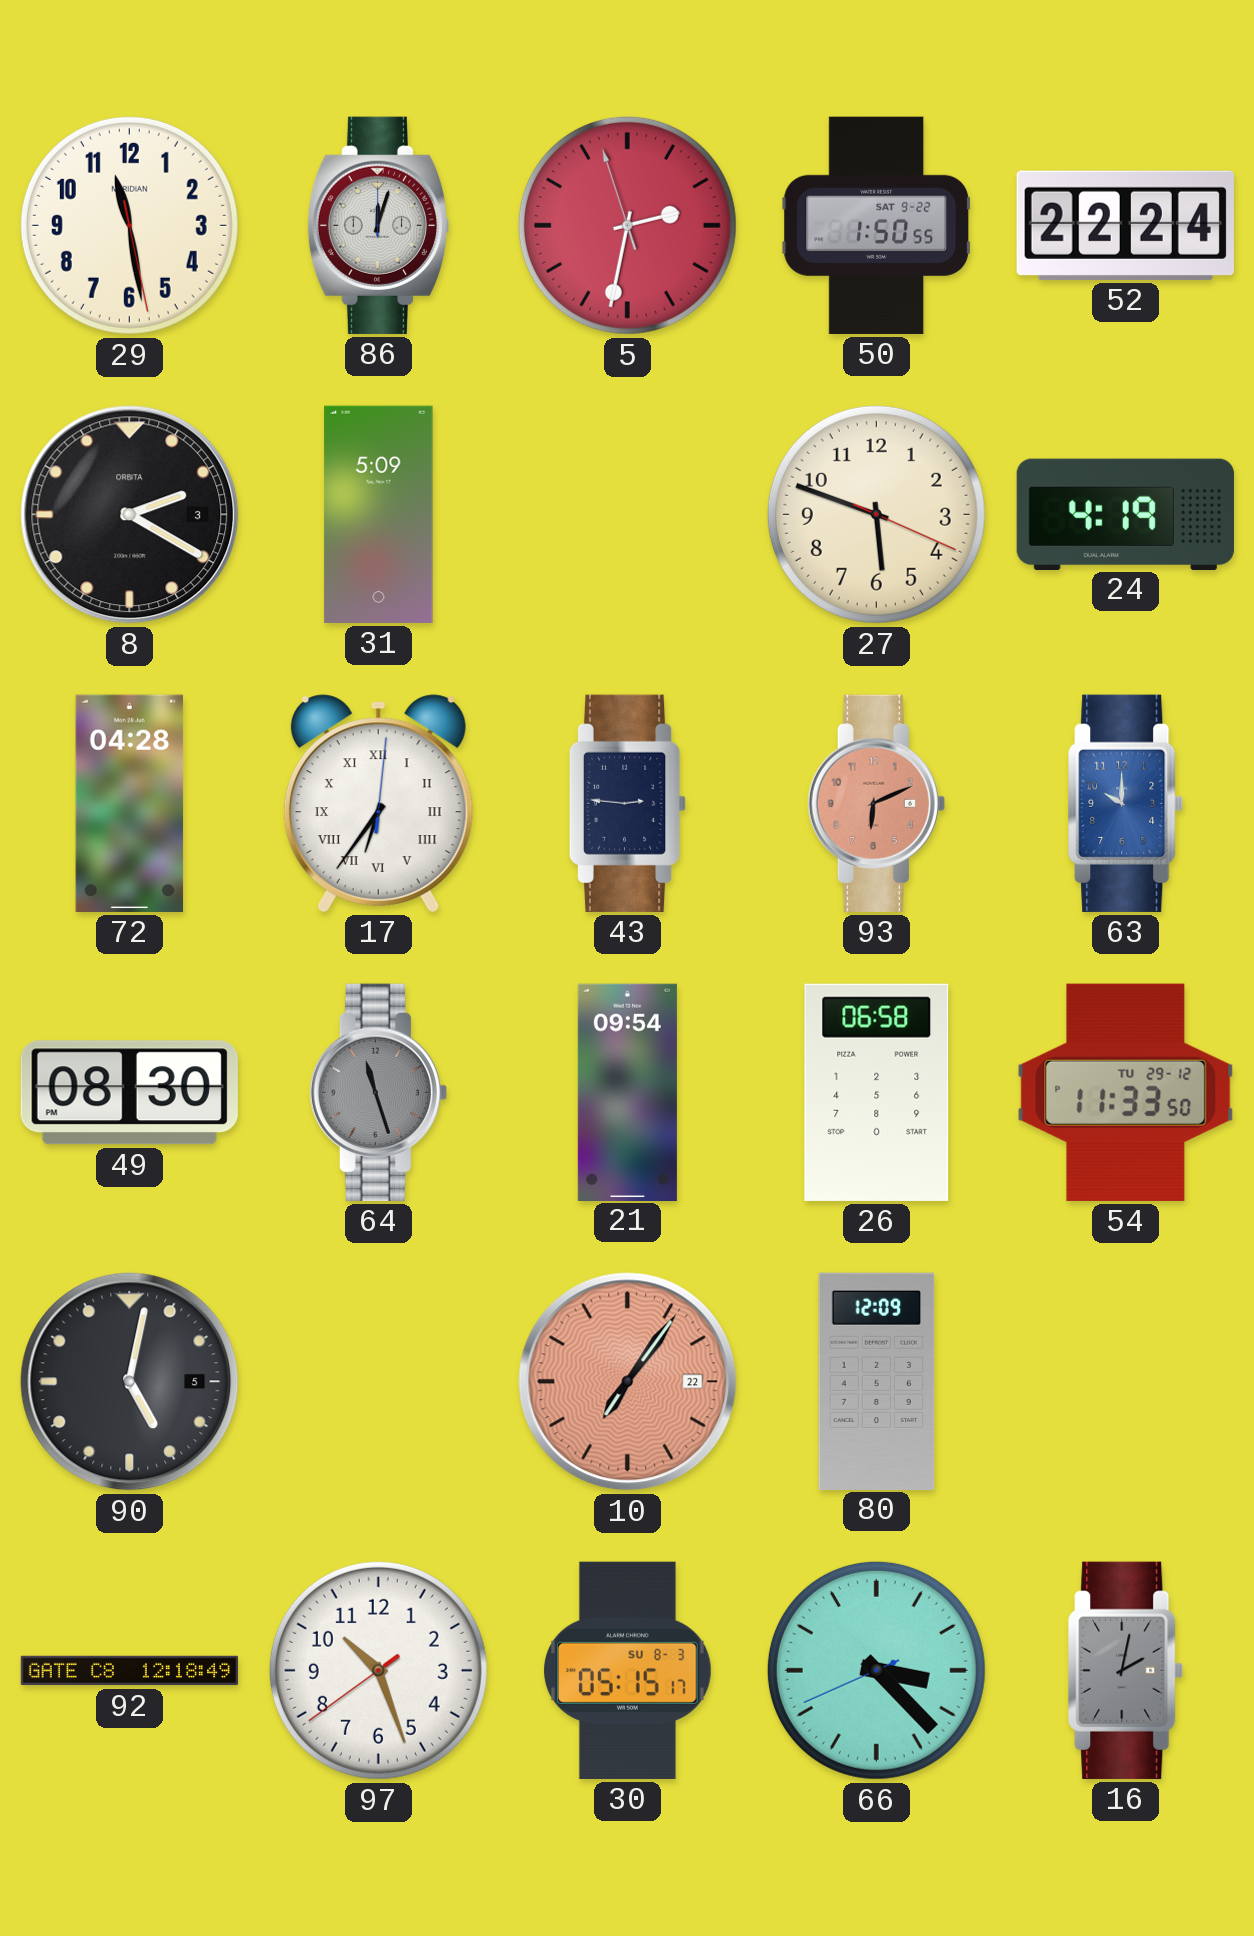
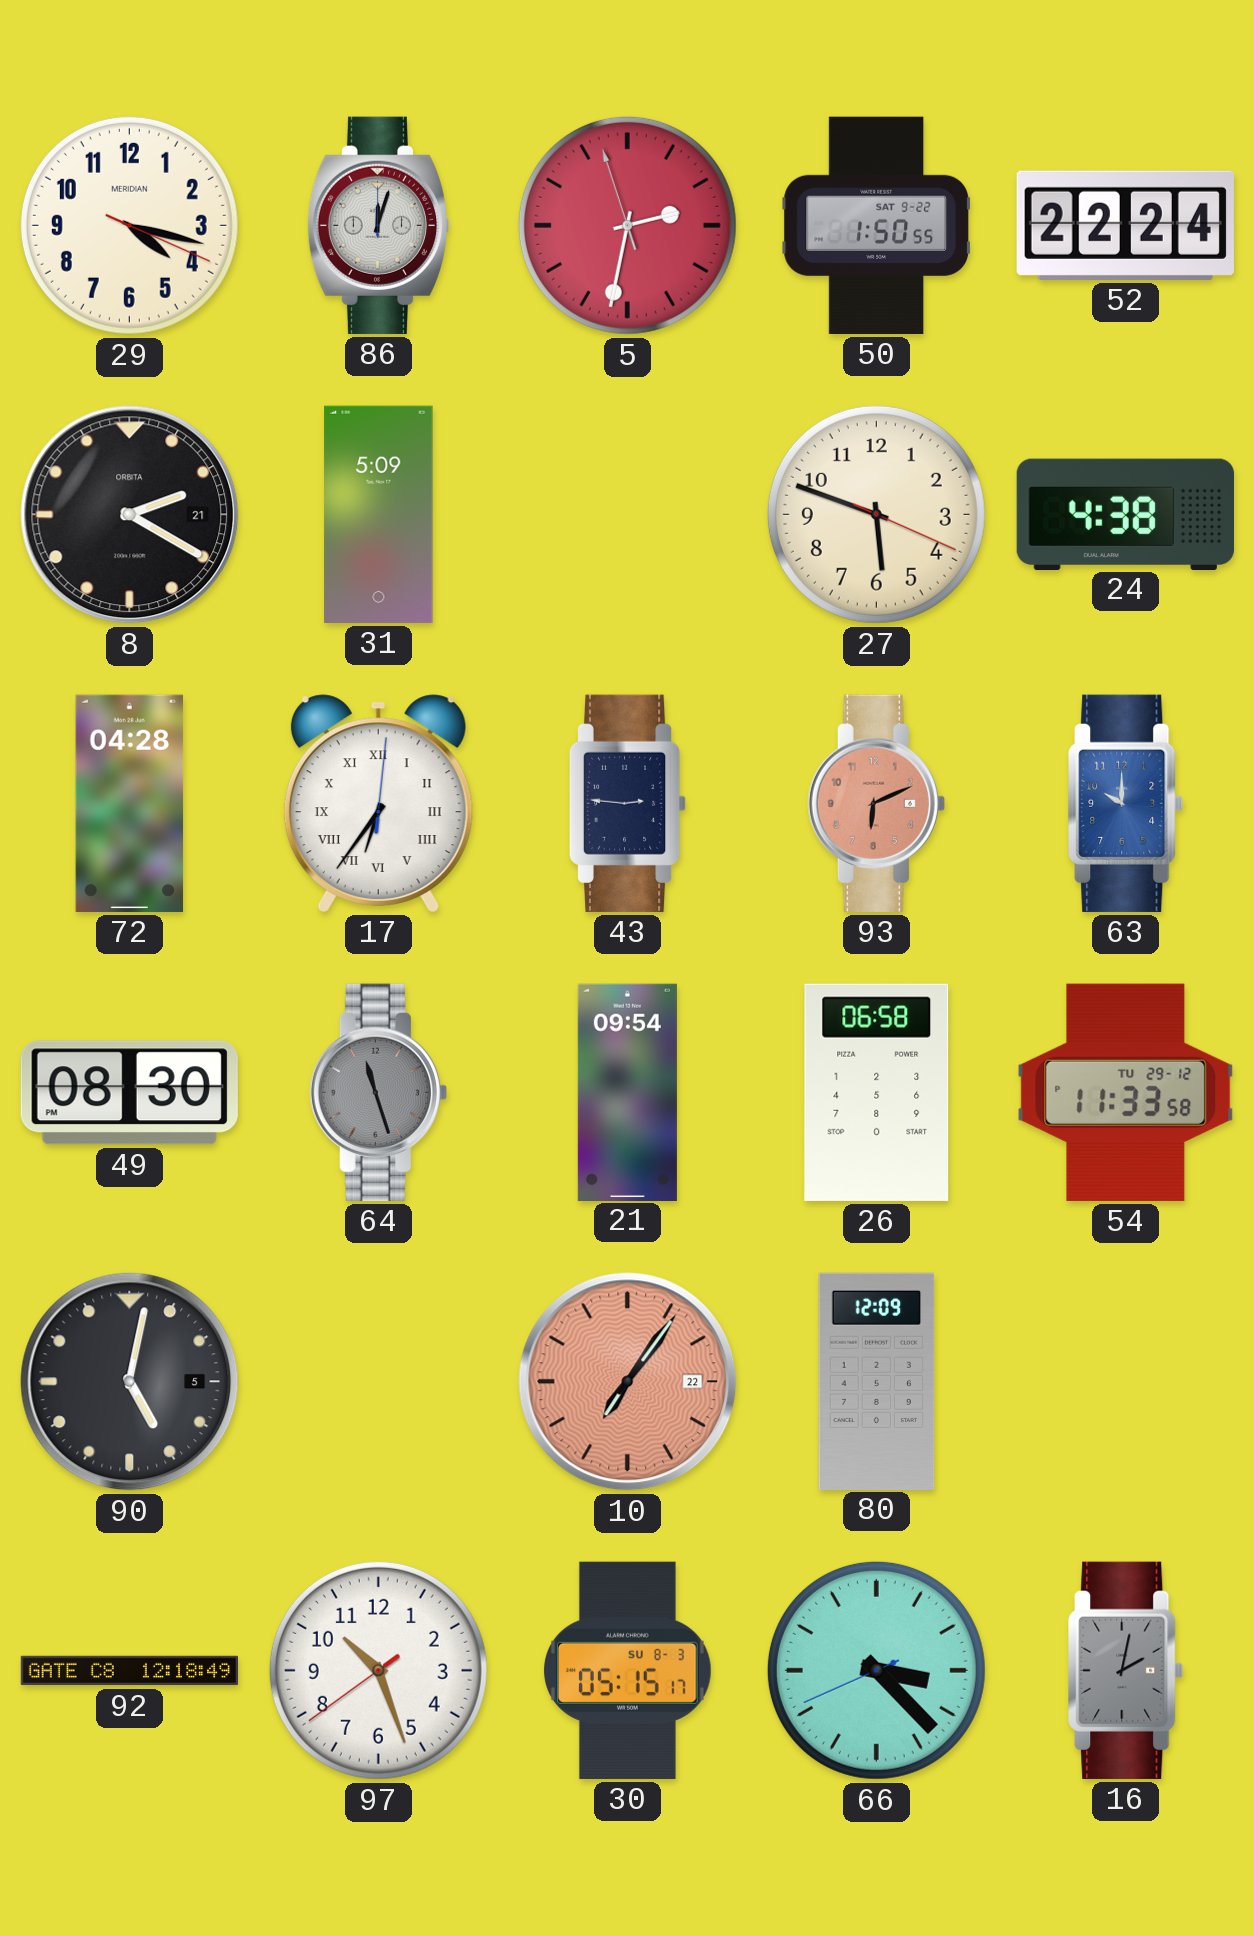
29: 11:28 -> 4:17 (129, 225)
8 date: 3 -> 21 (130, 515)
24: 4:19 -> 4:38 (1125, 514)
54: 11:33:50 -> 11:33:58 (1126, 1092)
